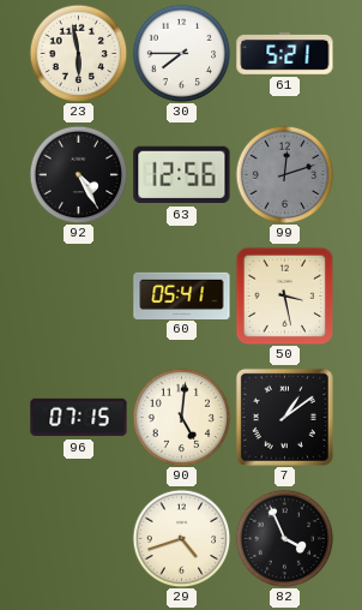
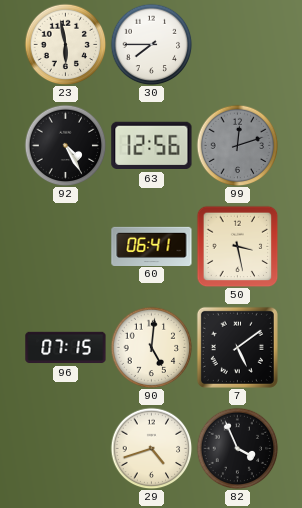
61: 5:21 -> none (285, 54)
60: 05:41 -> 06:41 (152, 246)
7: 1:09 -> 5:09 (237, 347)
